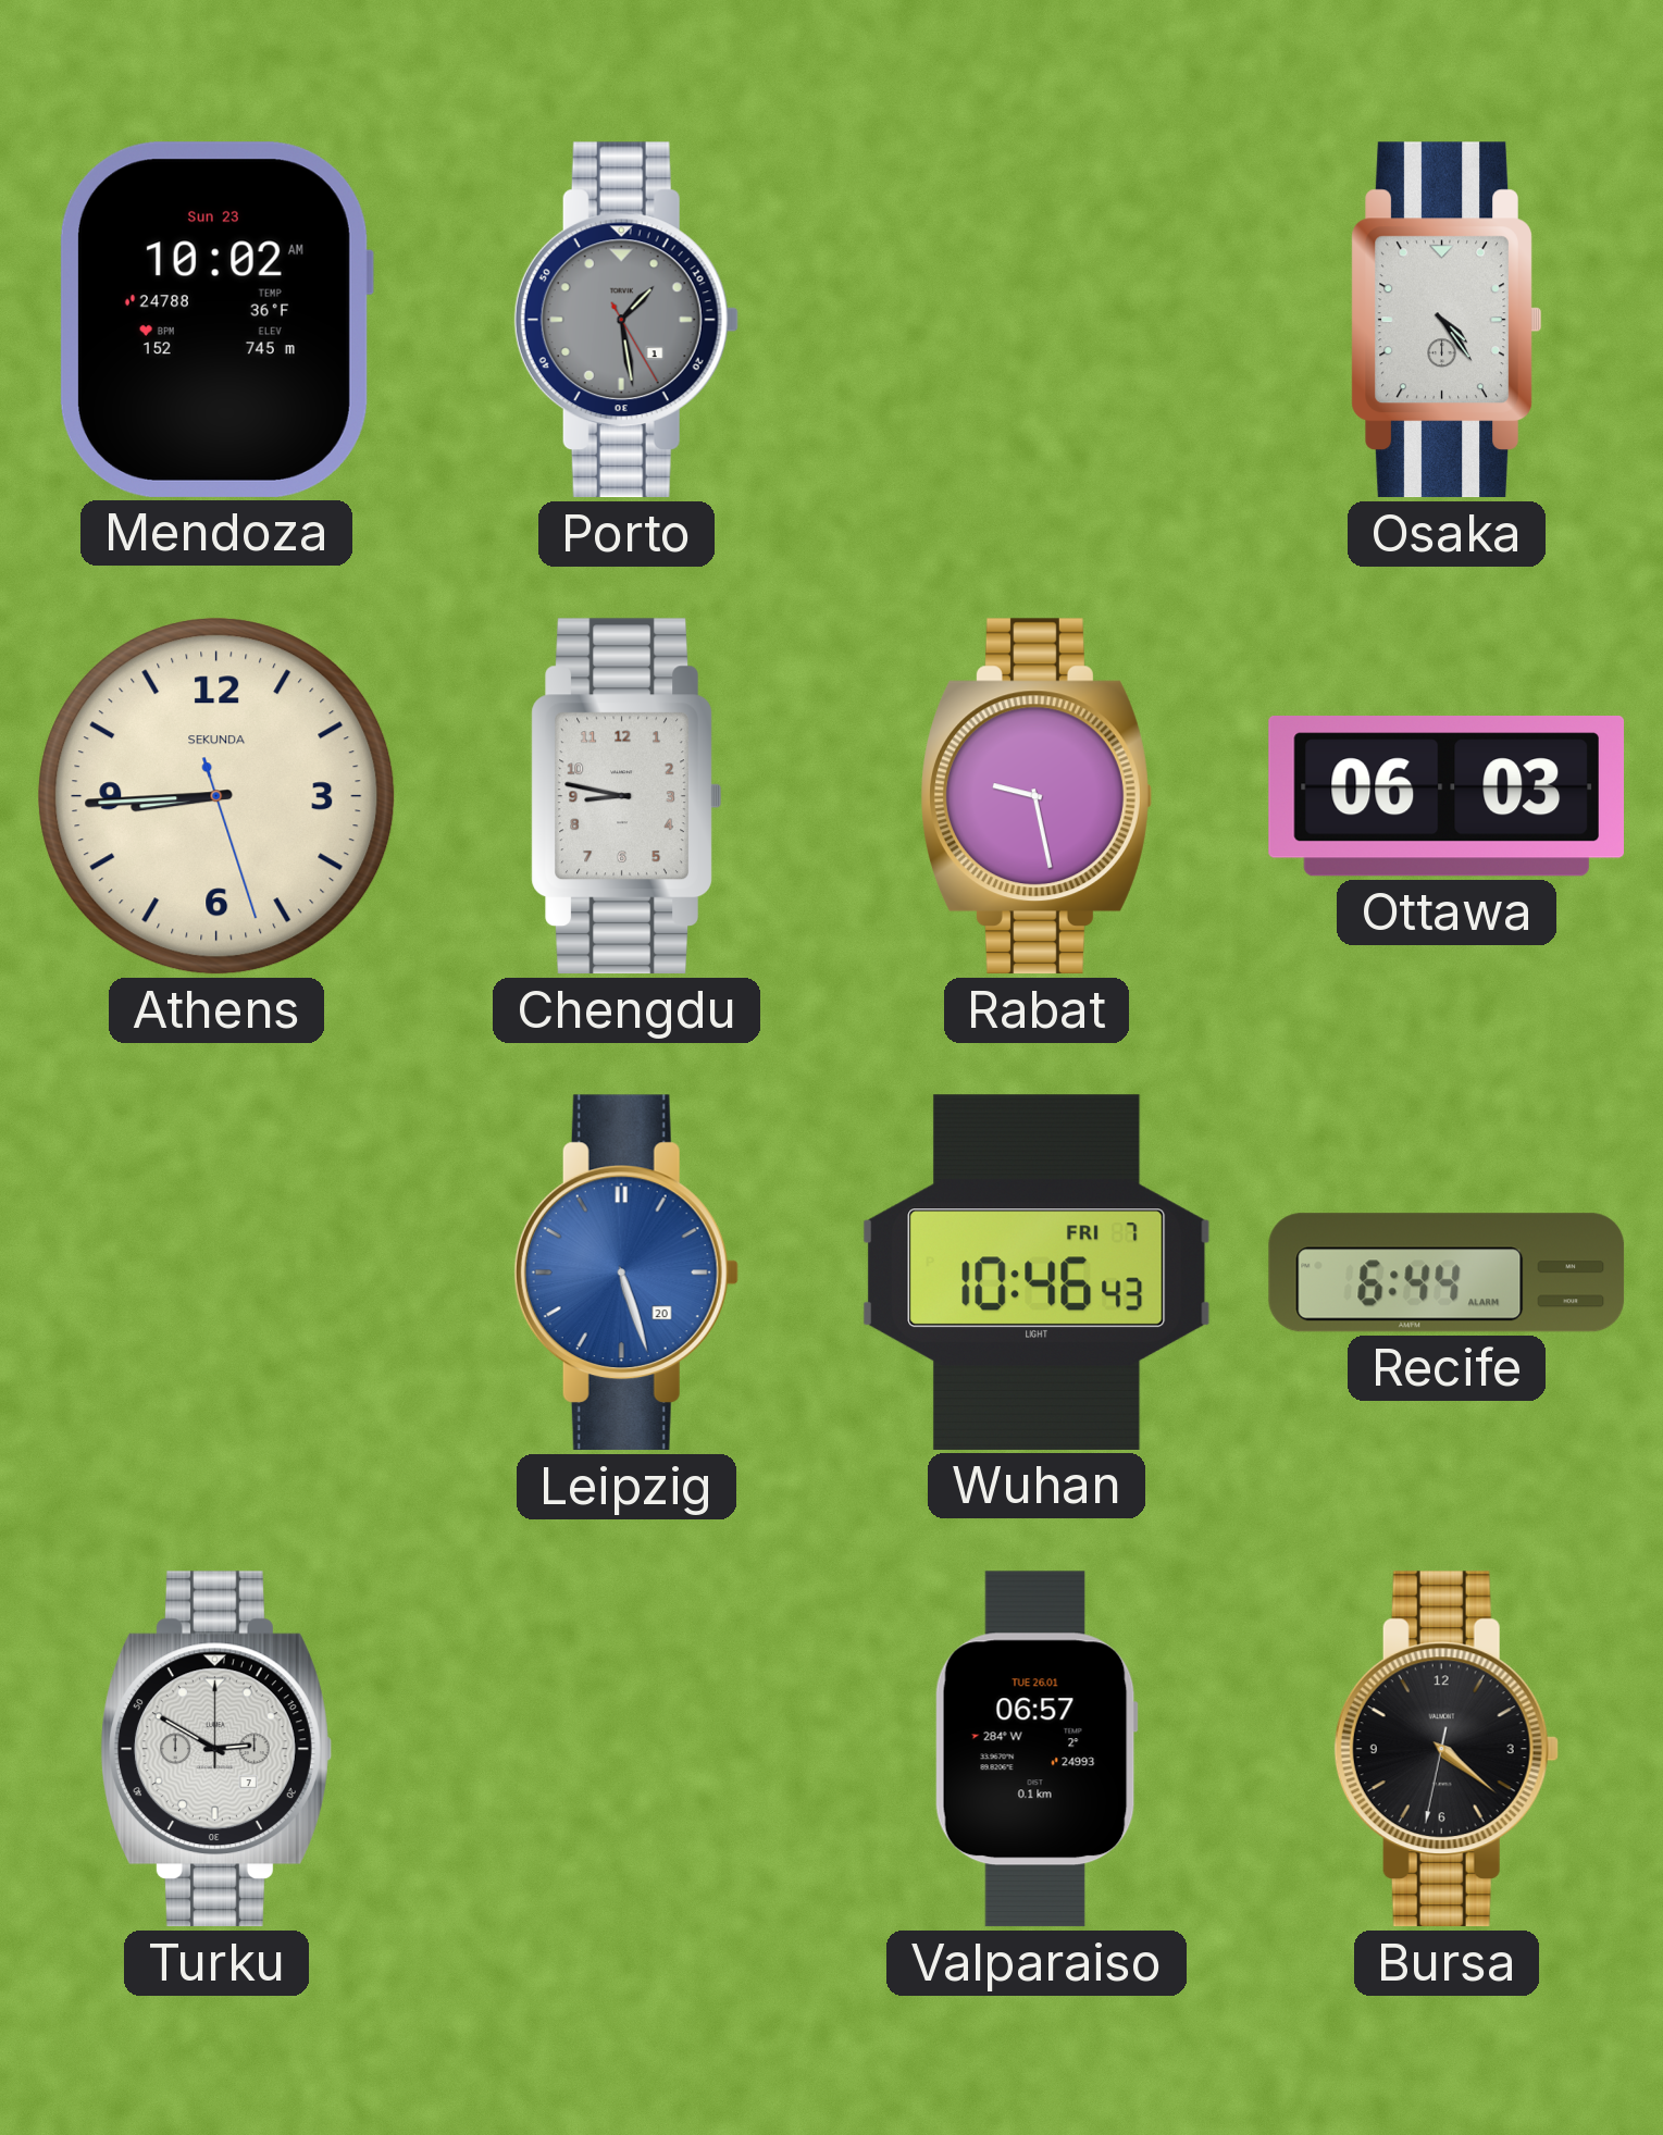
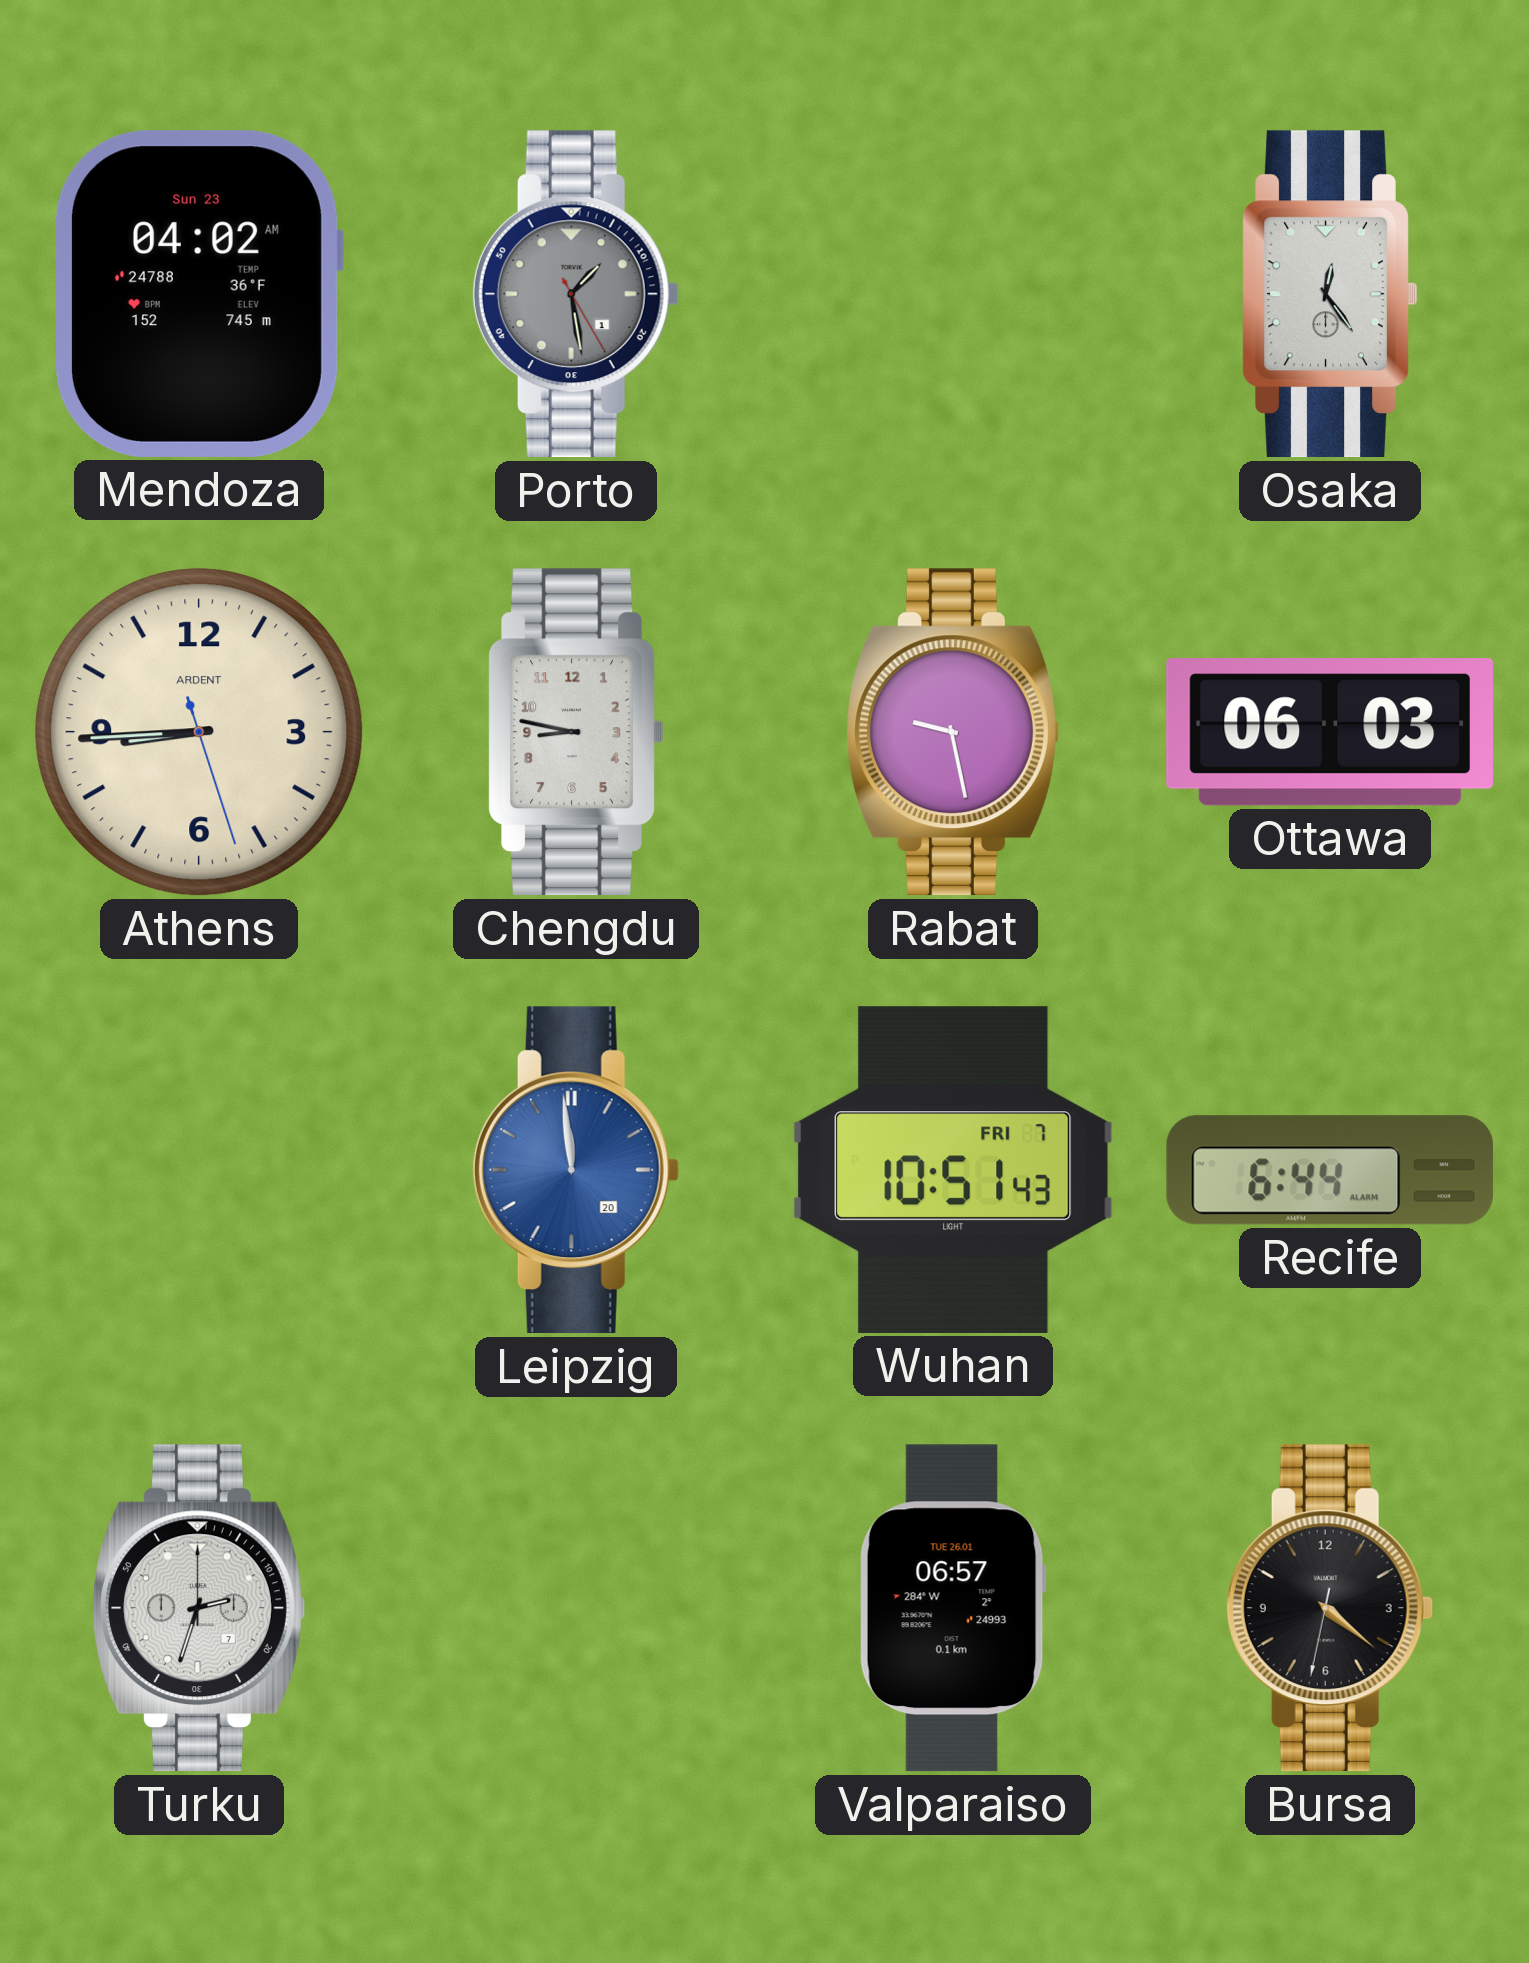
Mendoza: 10:02 -> 04:02 (198, 294)
Osaka: 4:24 -> 12:24 (1330, 294)
Athens brand: SEKUNDA -> ARDENT (199, 732)
Leipzig: 5:27 -> 11:59 (576, 1170)
Wuhan: 10:46 -> 10:51 (953, 1170)
Turku: 2:50 -> 2:33 (199, 1608)
